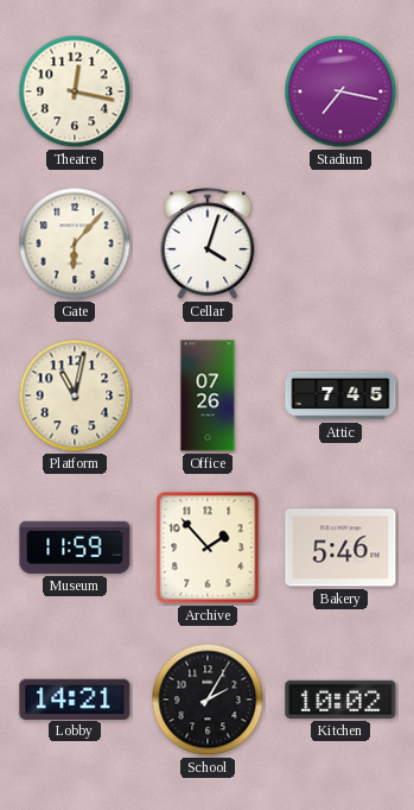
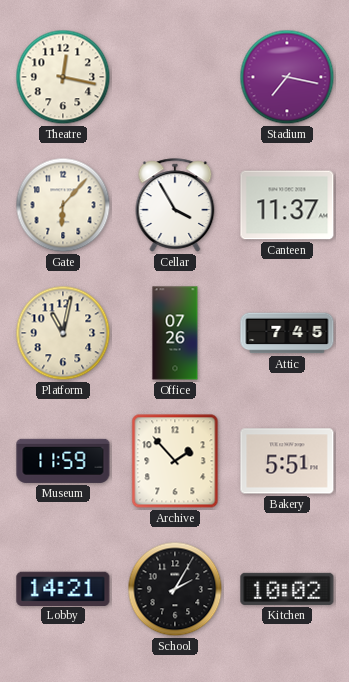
Cellar: 4:03 -> 3:55 (175, 205)
Canteen: none -> 11:37 (287, 205)
Bakery: 5:46 -> 5:51 (287, 461)
